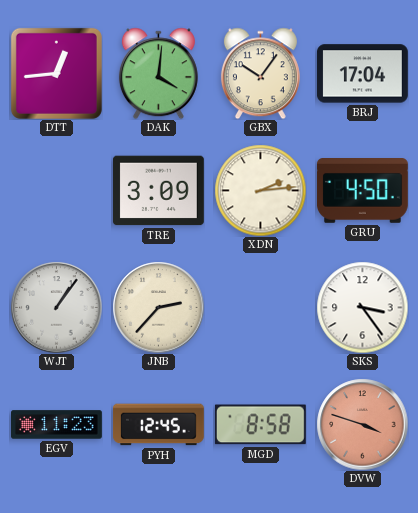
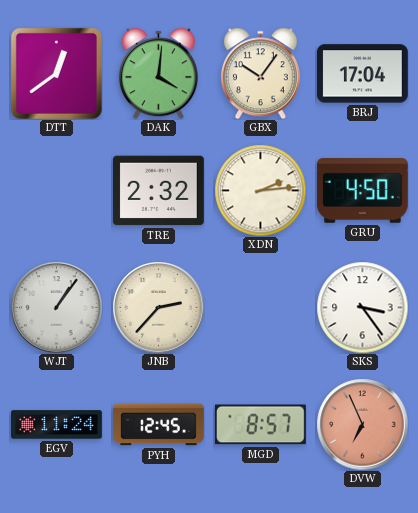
DTT: 12:44 -> 12:39 (56, 73)
TRE: 3:09 -> 2:32 (158, 191)
EGV: 11:23 -> 11:24 (57, 425)
MGD: 8:58 -> 8:57 (260, 425)
DVW: 3:48 -> 6:56 (362, 424)
